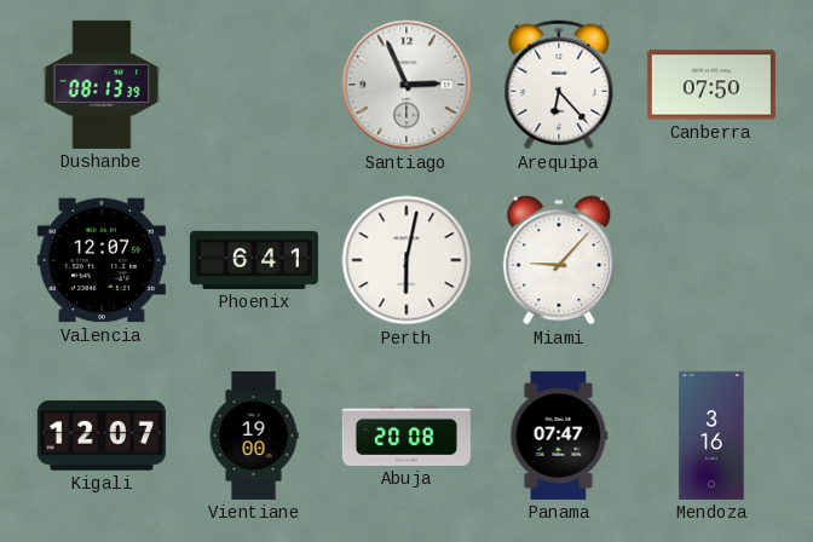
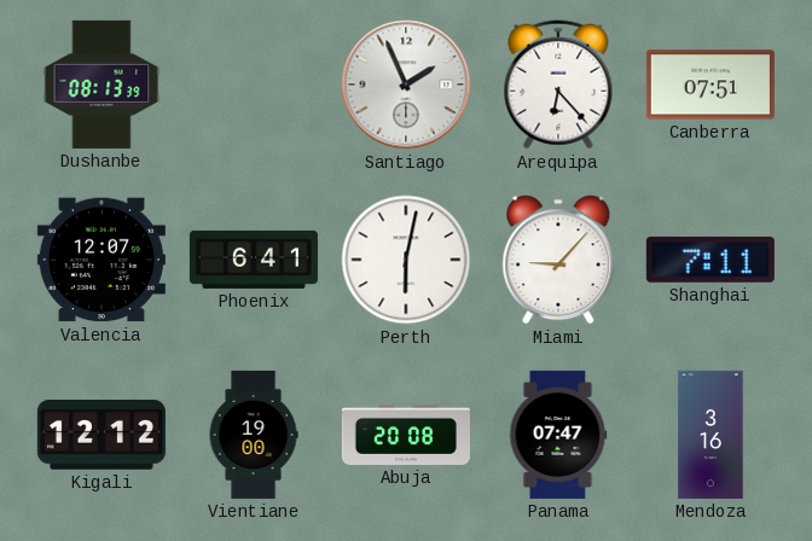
Santiago: 2:56 -> 1:56 (406, 85)
Canberra: 07:50 -> 07:51 (710, 85)
Shanghai: none -> 7:11 (710, 260)
Kigali: 12:07 -> 12:12 (101, 435)
